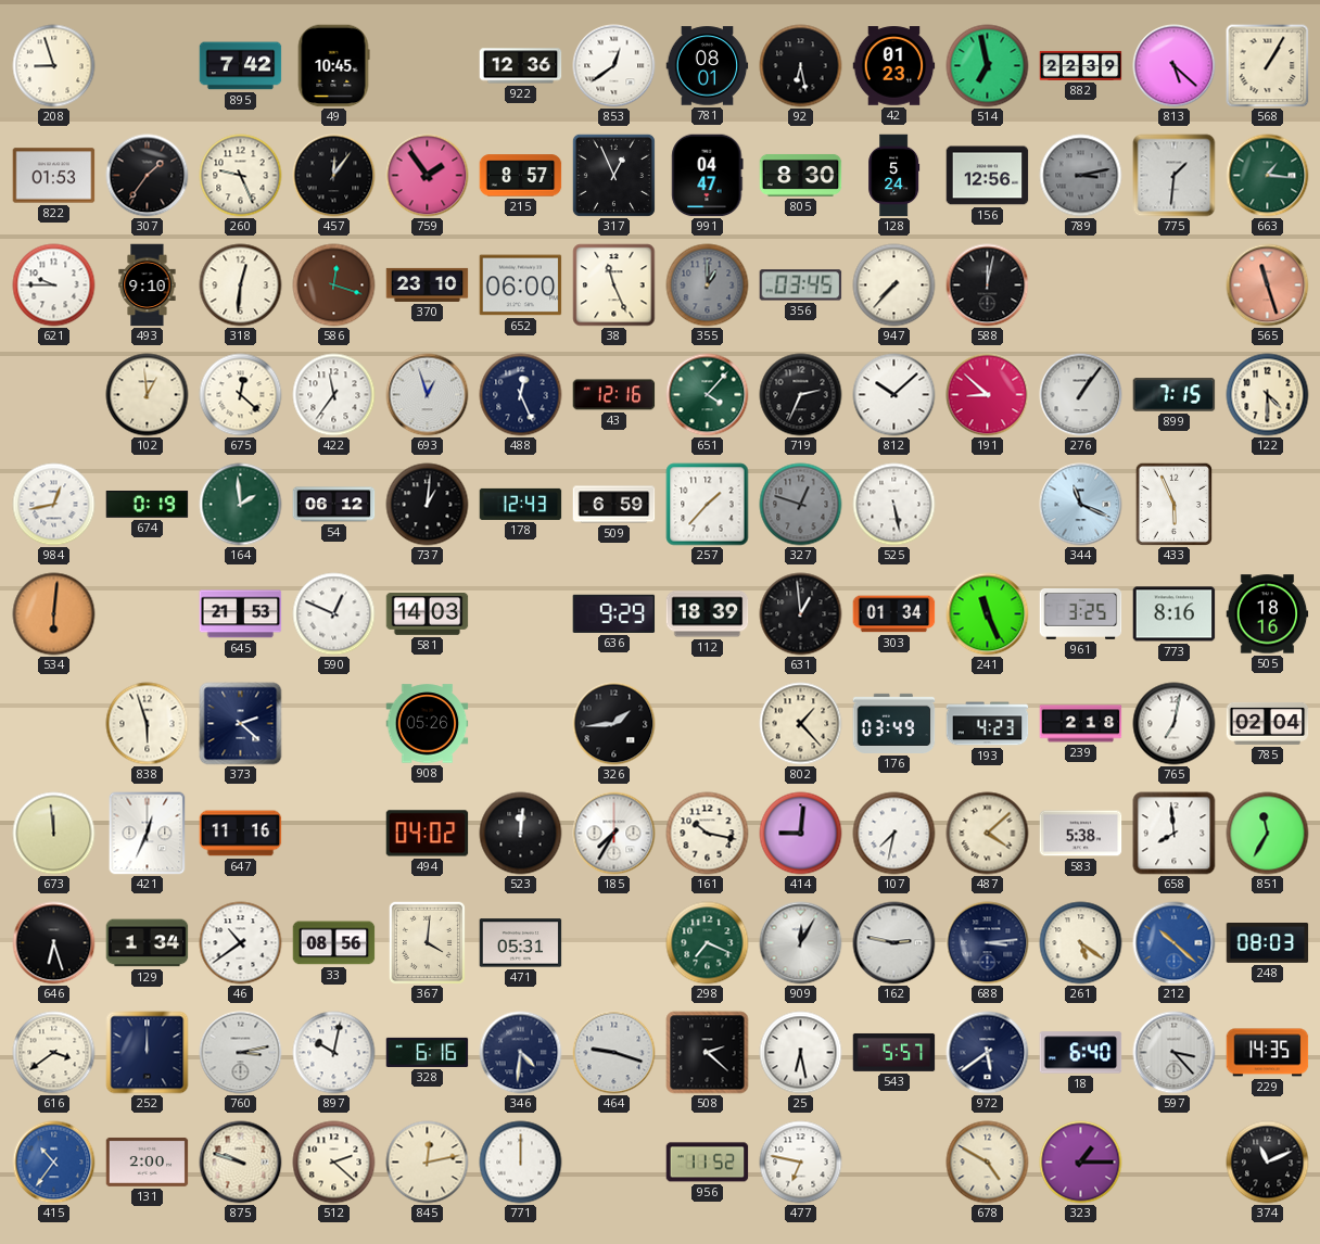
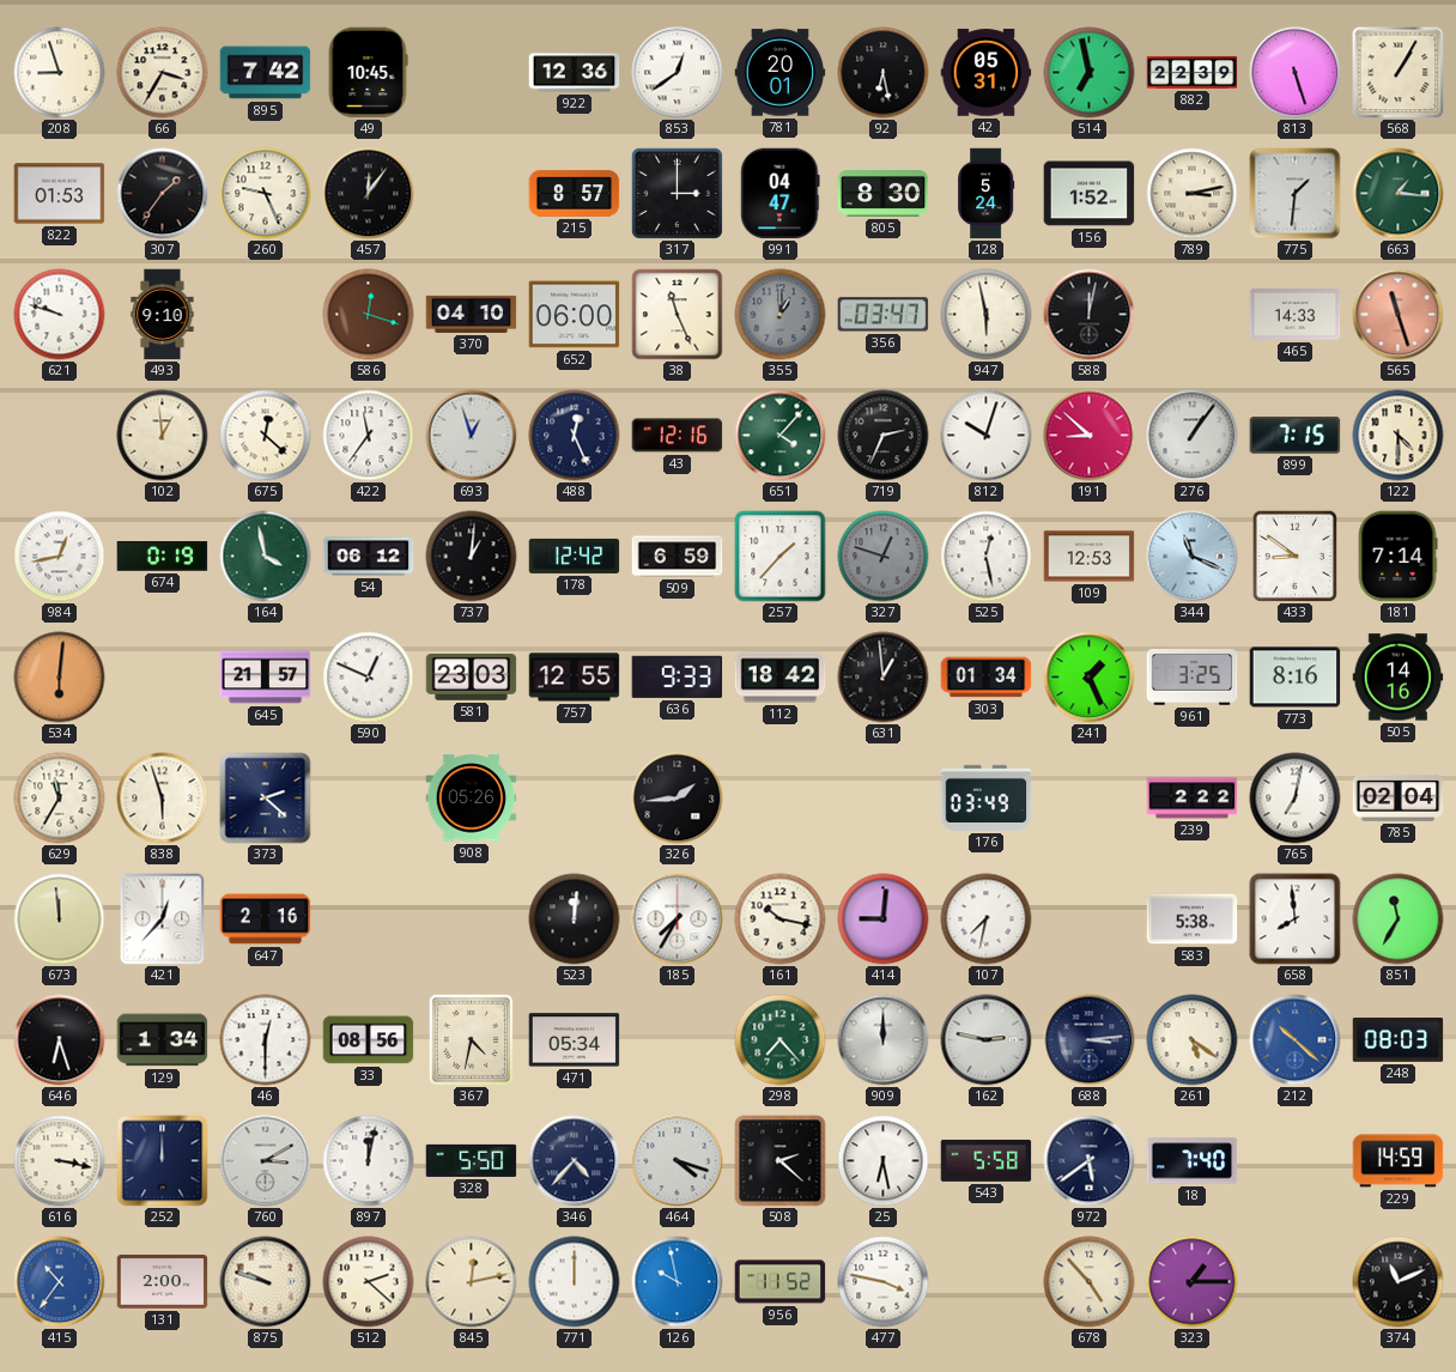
66: none -> 3:35 (163, 73)
781: 08:01 -> 20:01 (781, 73)
42: 01:23 -> 05:31 (987, 73)
813: 5:22 -> 5:27 (1296, 73)
759: 1:54 -> none (428, 176)
317: 12:56 -> 3:00 (677, 193)
156: 12:56 -> 1:52 (1090, 194)
789 dial: grey -> cream (1193, 194)
621: 9:45 -> 9:48 (60, 315)
318: 12:31 -> none (241, 285)
370: 23:10 -> 04:10 (472, 314)
356: 03:45 -> 03:47 (884, 315)
947: 7:37 -> 5:58 (987, 315)
465: none -> 14:33 (1296, 315)
812: 10:08 -> 10:03 (987, 436)
164: 1:59 -> 3:58 (266, 557)
178: 12:43 -> 12:42 (575, 556)
525: 5:28 -> 12:28 (987, 557)
109: none -> 12:53 (1090, 557)
433: 5:56 -> 8:51 (1294, 556)
181: none -> 7:14 (1397, 557)
645: 21:53 -> 21:57 (266, 678)
581: 14:03 -> 23:03 (472, 678)
757: none -> 12:55 (575, 678)
636: 9:29 -> 9:33 (678, 676)
112: 18:39 -> 18:42 (781, 678)
241: 11:26 -> 1:26 (1090, 678)
505: 18:16 -> 14:16 (1399, 678)
629: none -> 11:35 (60, 799)
802: 1:23 -> none (801, 724)
193: 4:23 -> none (988, 724)
239: 2:18 -> 2:22 (1193, 799)
421: 12:34 -> 12:37 (163, 919)
647: 11:16 -> 2:16 (266, 919)
494: 04:02 -> none (428, 834)
487: 4:08 -> none (988, 834)
46: 10:39 -> 12:30 (266, 1040)
367: 4:01 -> 4:32 (471, 1039)
471: 05:31 -> 05:34 (575, 1040)
298: 7:19 -> 7:23 (781, 1040)
909: 12:05 -> 12:00 (884, 1040)
616: 3:39 -> 3:17 (60, 1161)
760: 3:13 -> 3:10 (266, 1161)
897: 10:02 -> 12:02 (369, 1161)
328: 6:16 -> 5:50 (472, 1160)
346: 4:31 -> 4:37 (575, 1161)
464: 9:18 -> 4:18 (678, 1161)
543: 5:57 -> 5:58 (987, 1160)
18: 6:40 -> 7:40 (1193, 1161)
597: 3:23 -> none (1175, 1053)
229: 14:35 -> 14:59 (1399, 1161)
126: none -> 9:58 (678, 1282)
477: 6:47 -> 3:47 (884, 1282)
678: 4:50 -> 4:53 (1090, 1282)
